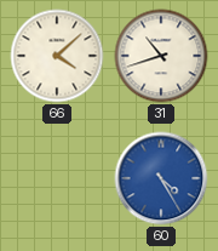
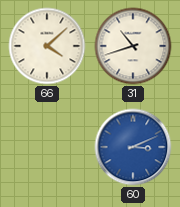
60: 4:25 -> 3:11 (133, 147)
